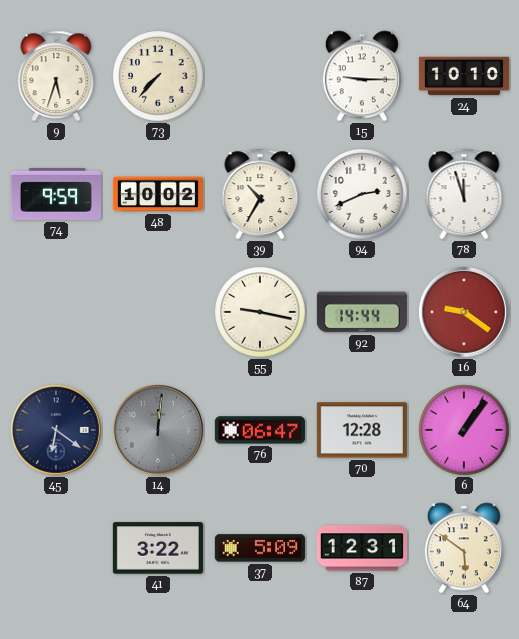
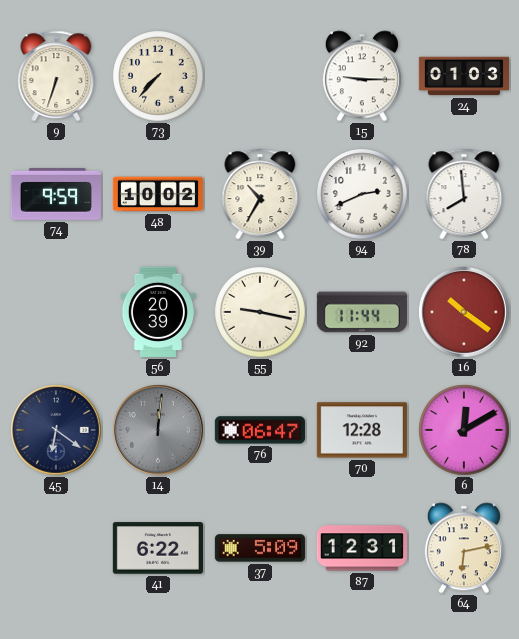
9: 5:33 -> 6:33 (56, 76)
24: 10:10 -> 01:03 (463, 76)
78: 11:57 -> 7:59 (464, 194)
56: none -> 20:39 (158, 312)
92: 14:44 -> 11:44 (362, 312)
16: 9:21 -> 10:21 (465, 313)
6: 1:06 -> 12:10 (464, 430)
41: 3:22 -> 6:22 (158, 548)
64: 5:51 -> 6:13 (464, 548)
